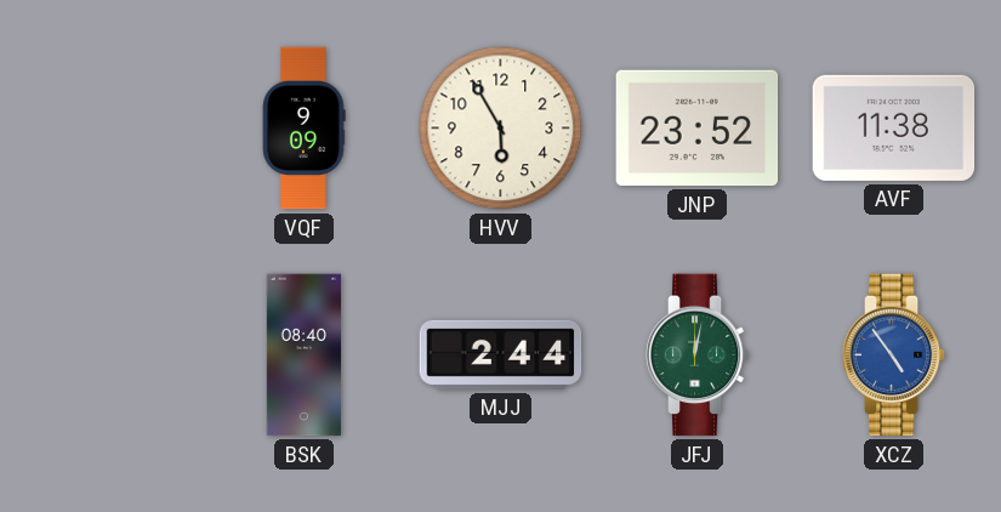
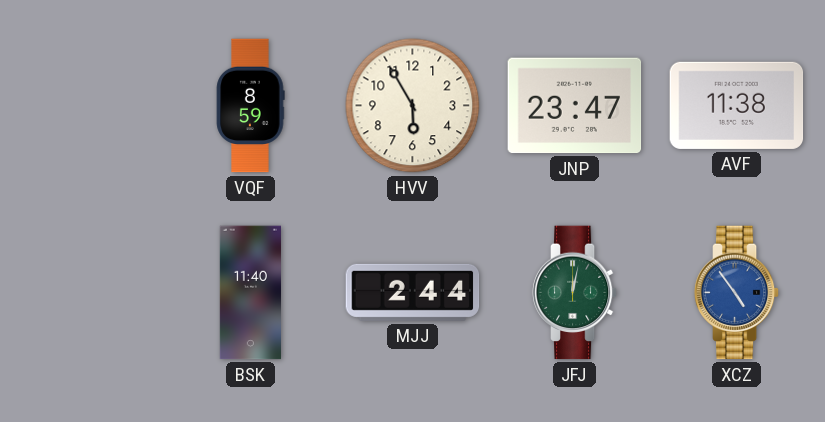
VQF: 9:09 -> 8:59 (251, 106)
JNP: 23:52 -> 23:47 (575, 106)
BSK: 08:40 -> 11:40 (250, 293)
